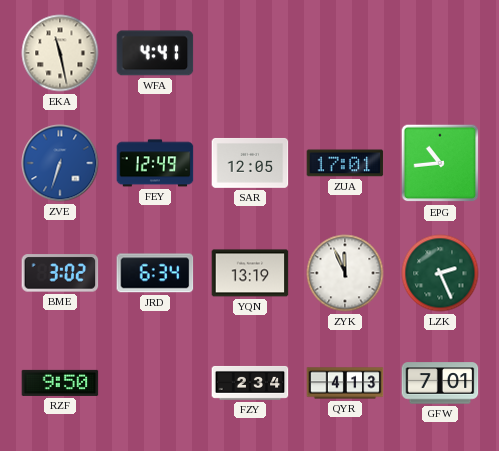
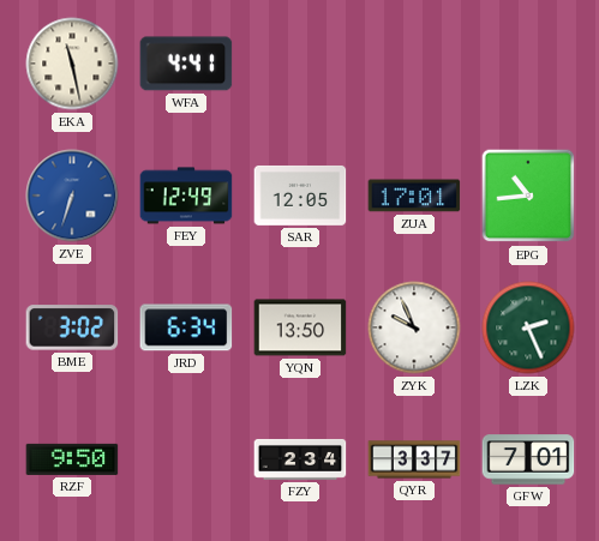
YQN: 13:19 -> 13:50 (300, 327)
ZYK: 11:56 -> 9:56 (414, 327)
QYR: 4:13 -> 3:37 (414, 459)
